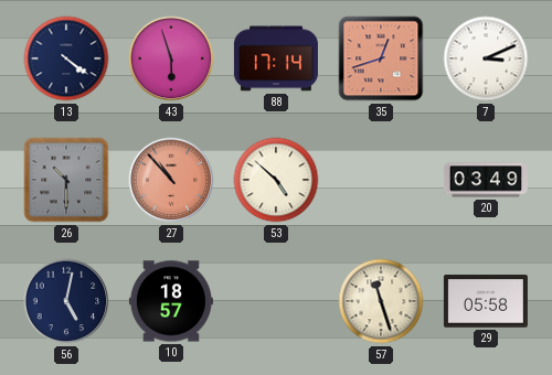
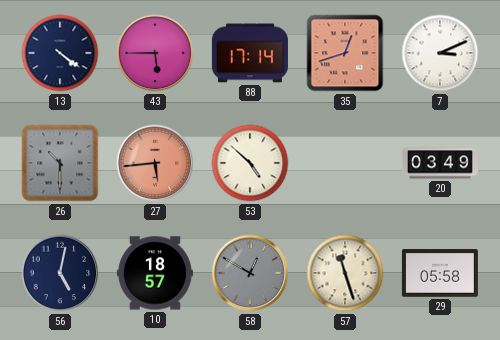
43: 5:57 -> 5:45 (155, 53)
27: 10:53 -> 5:44 (155, 163)
58: none -> 12:50 (250, 273)
